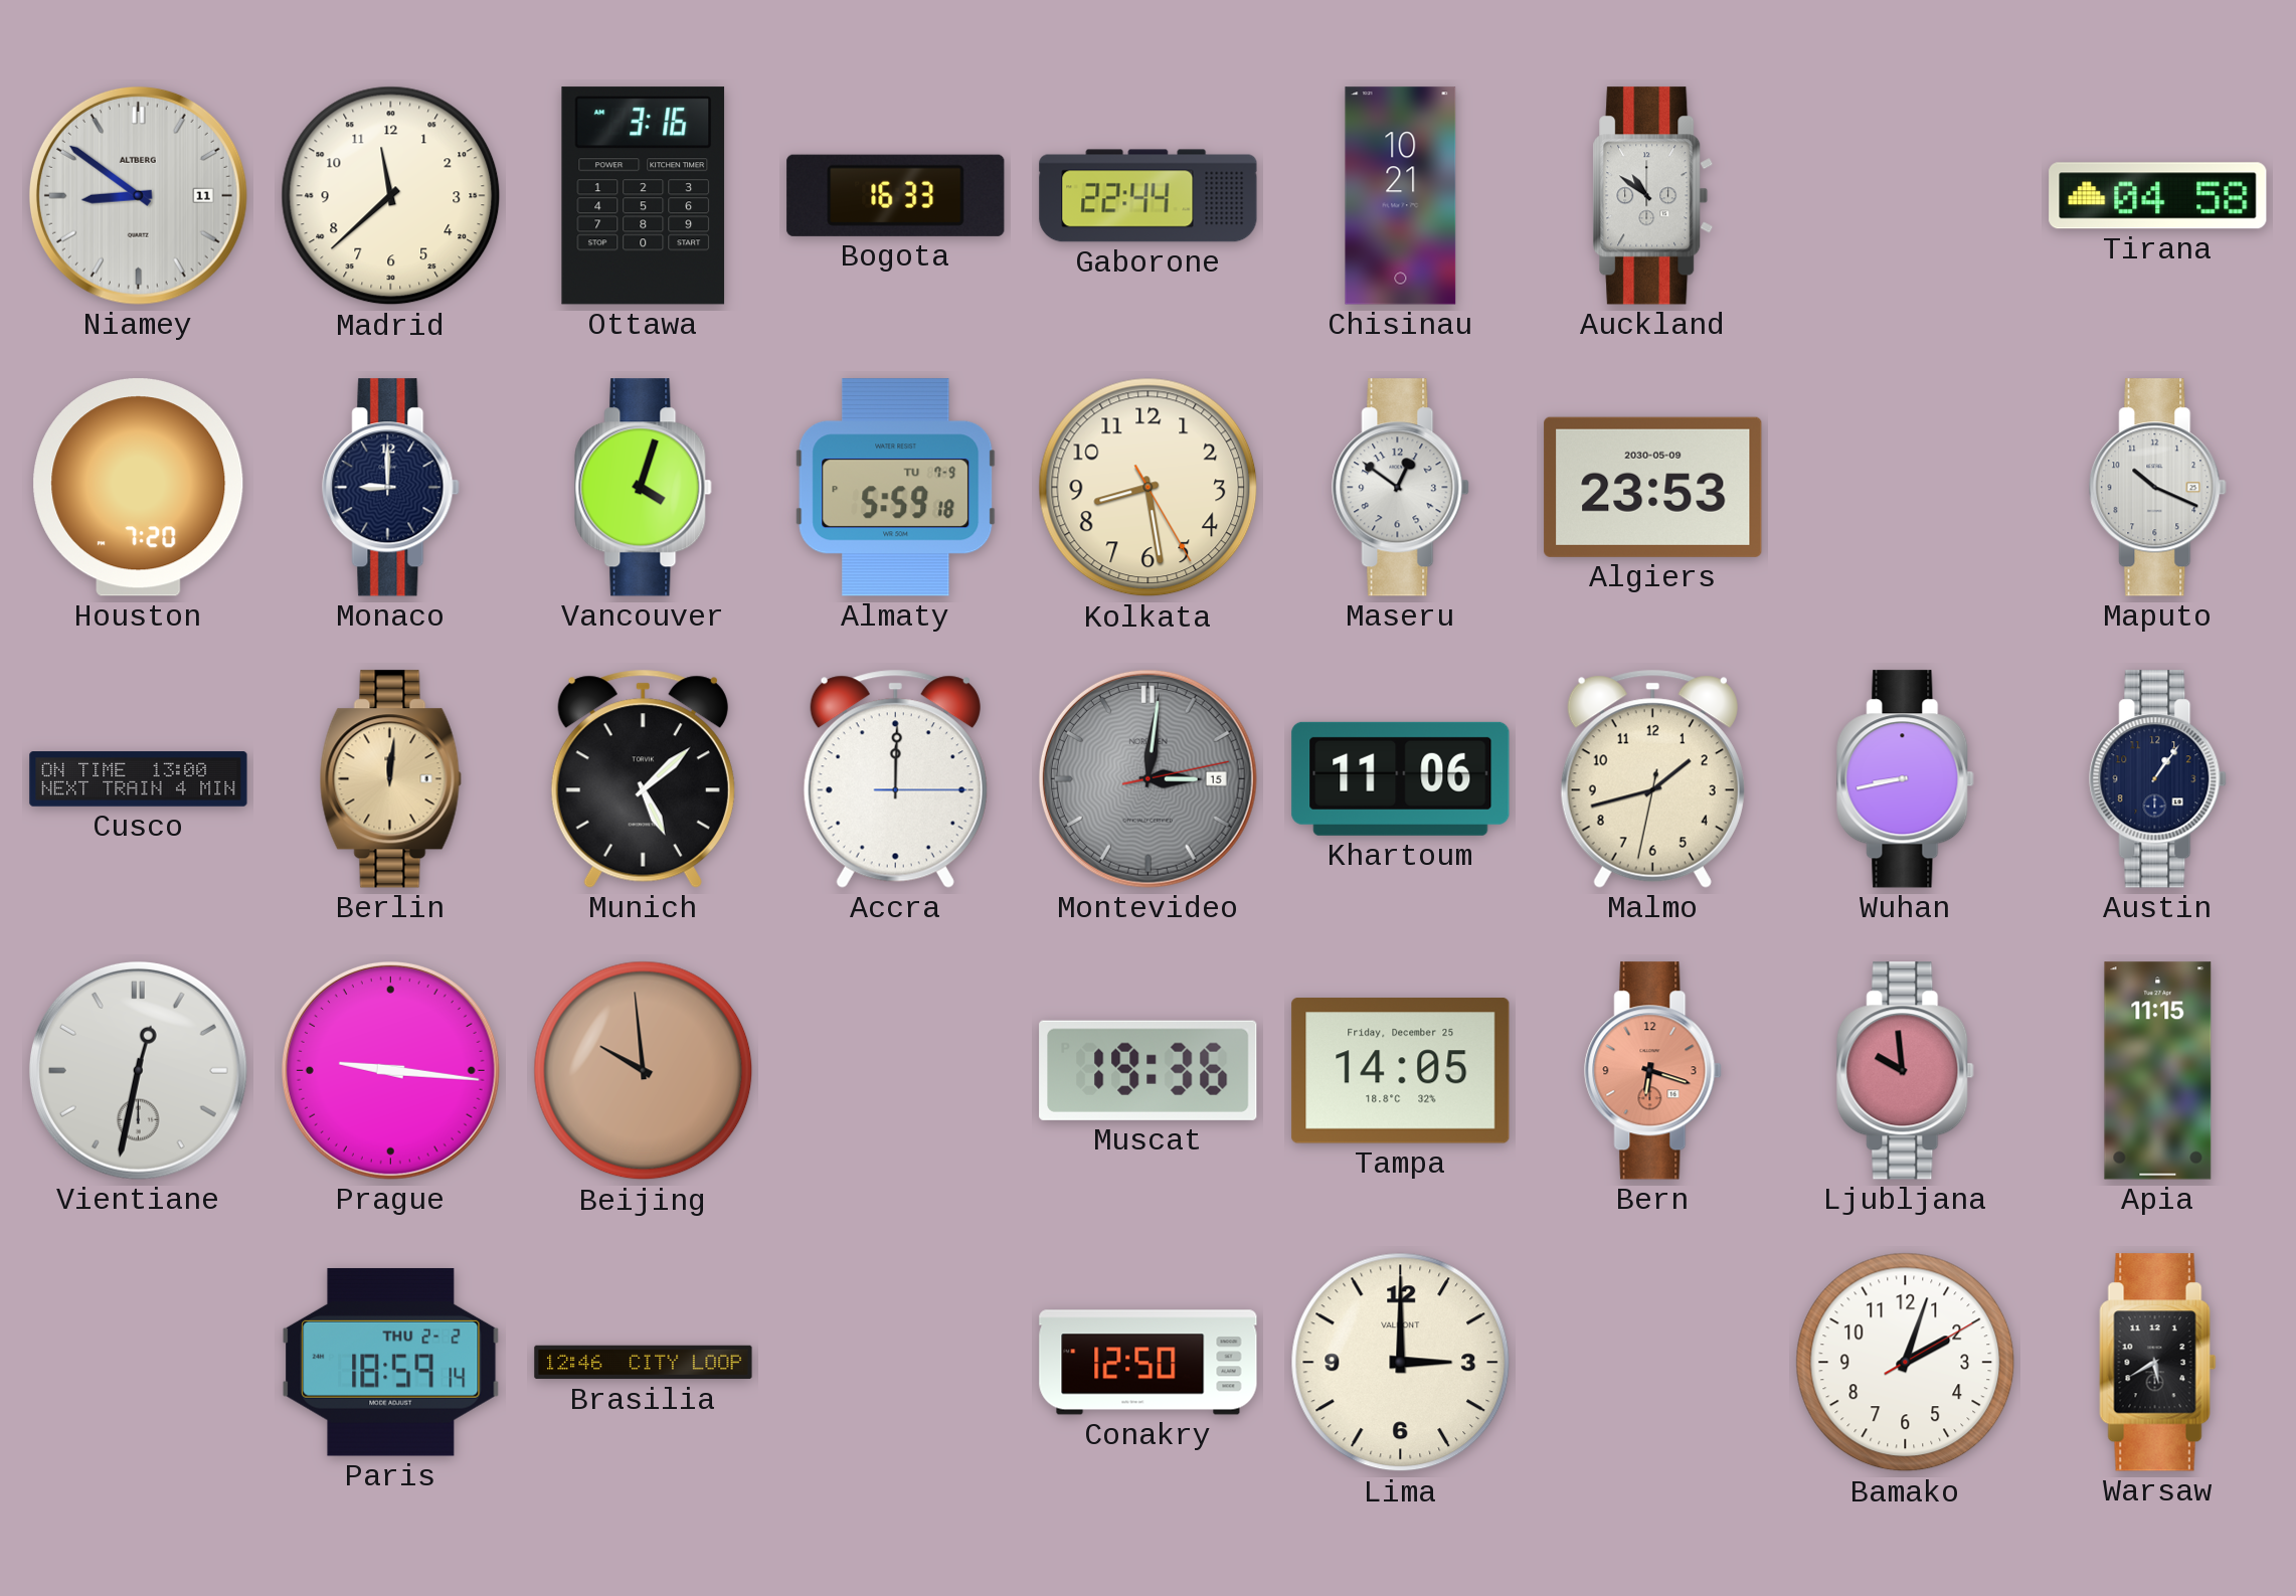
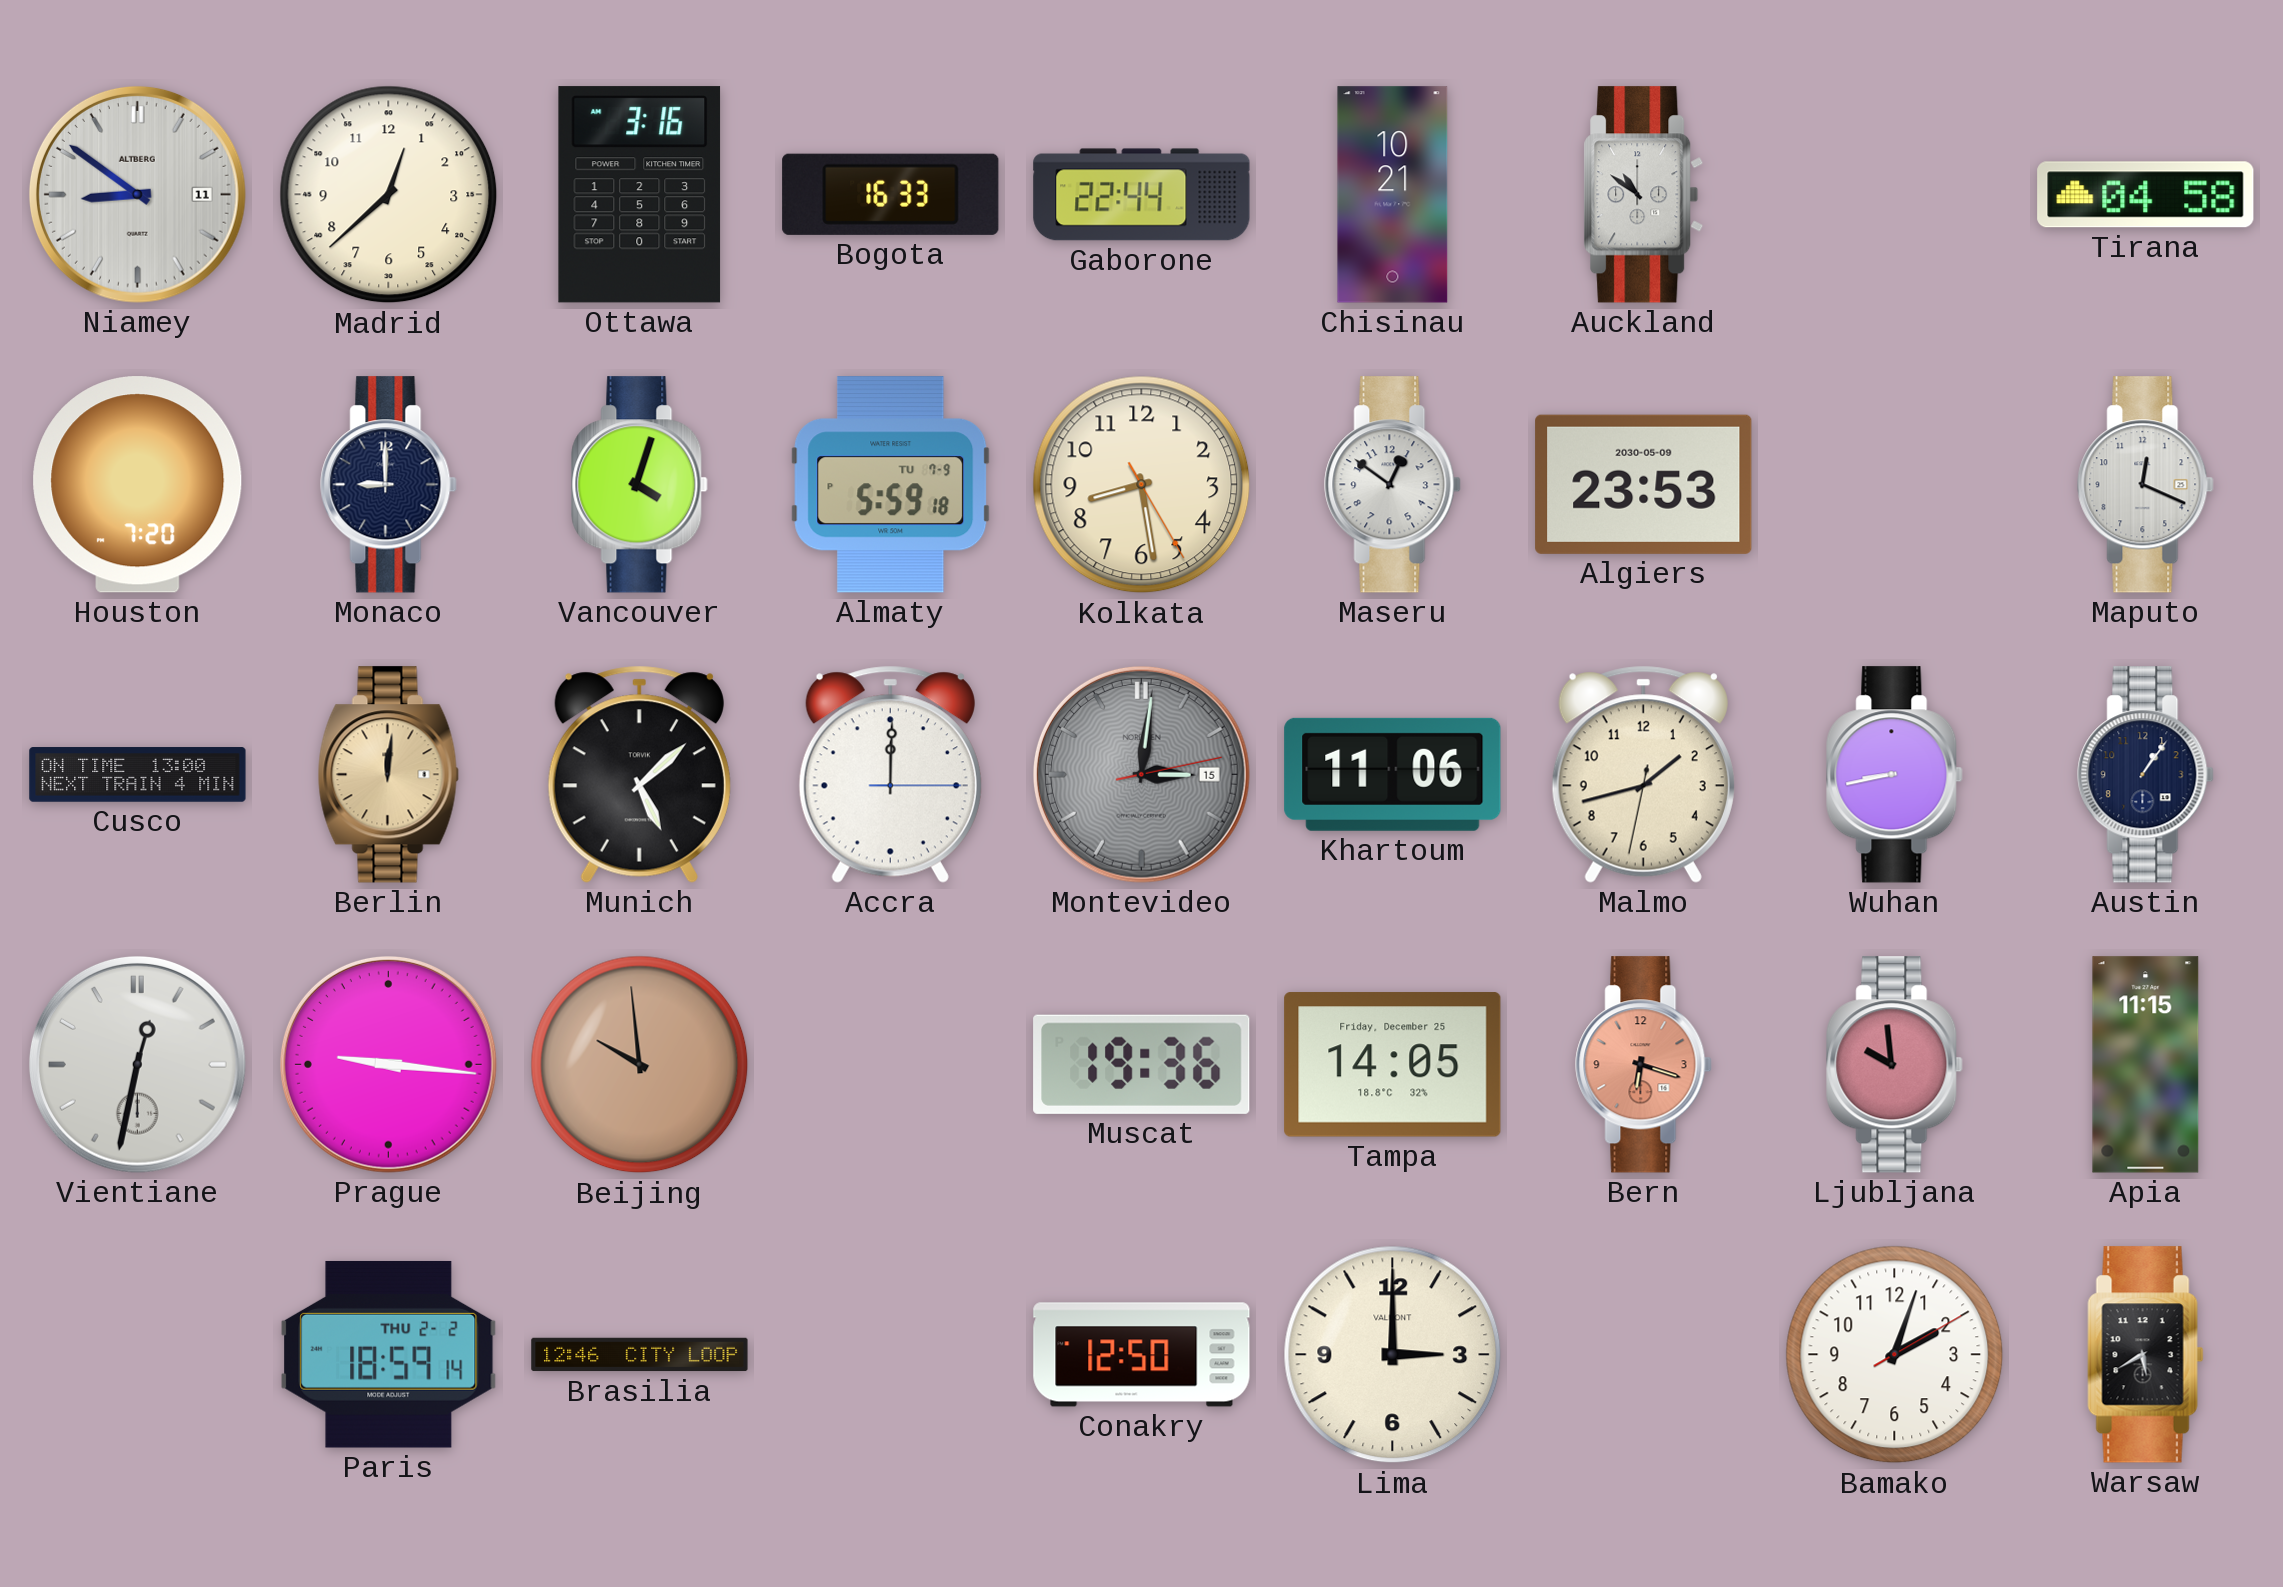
Madrid: 11:38 -> 12:38 (389, 195)
Maputo: 10:19 -> 12:19 (2146, 485)
